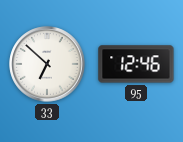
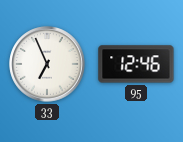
33: 6:52 -> 6:56 (47, 64)
